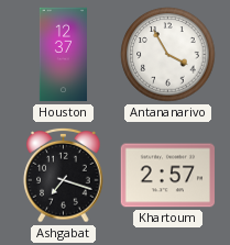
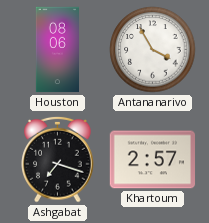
Houston: 12:37 -> 08:06 (57, 50)
